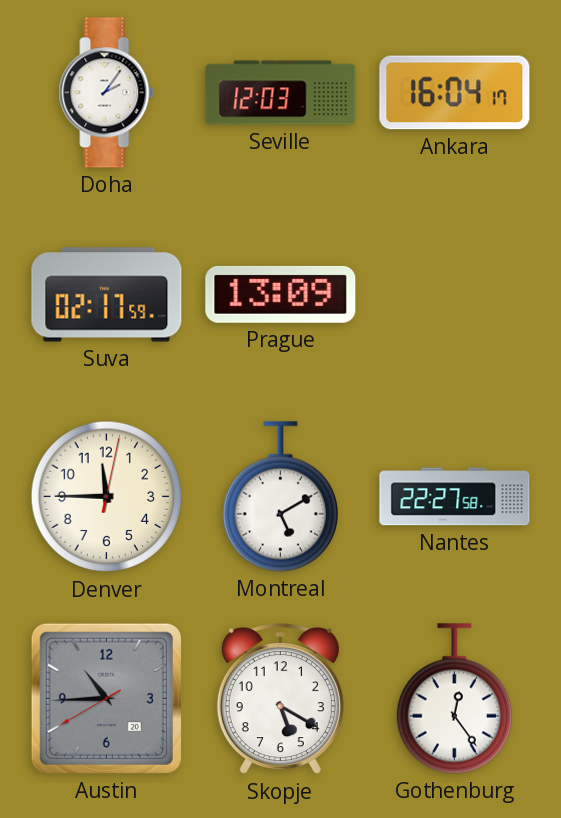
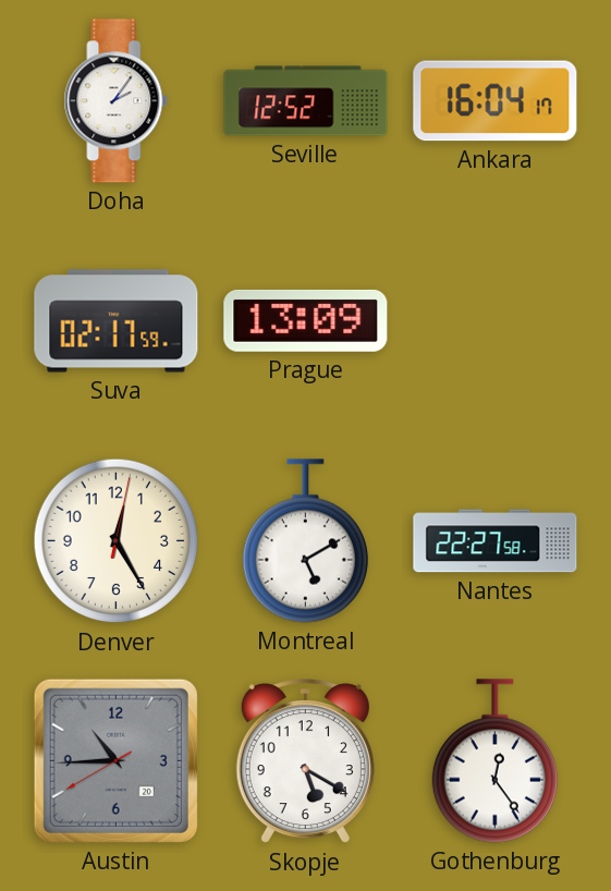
Seville: 12:03 -> 12:52 (306, 101)
Denver: 11:45 -> 12:25 (117, 541)
